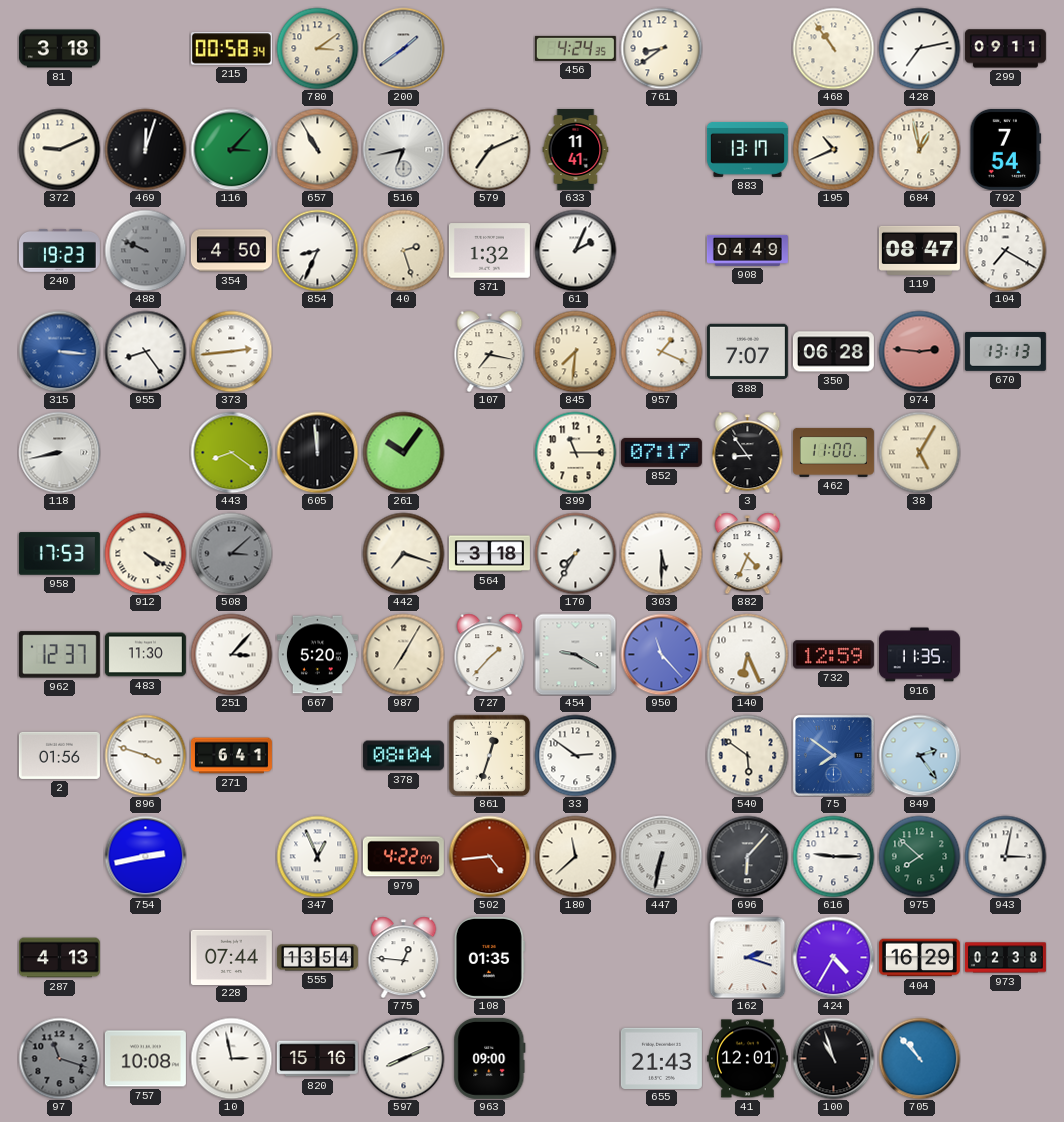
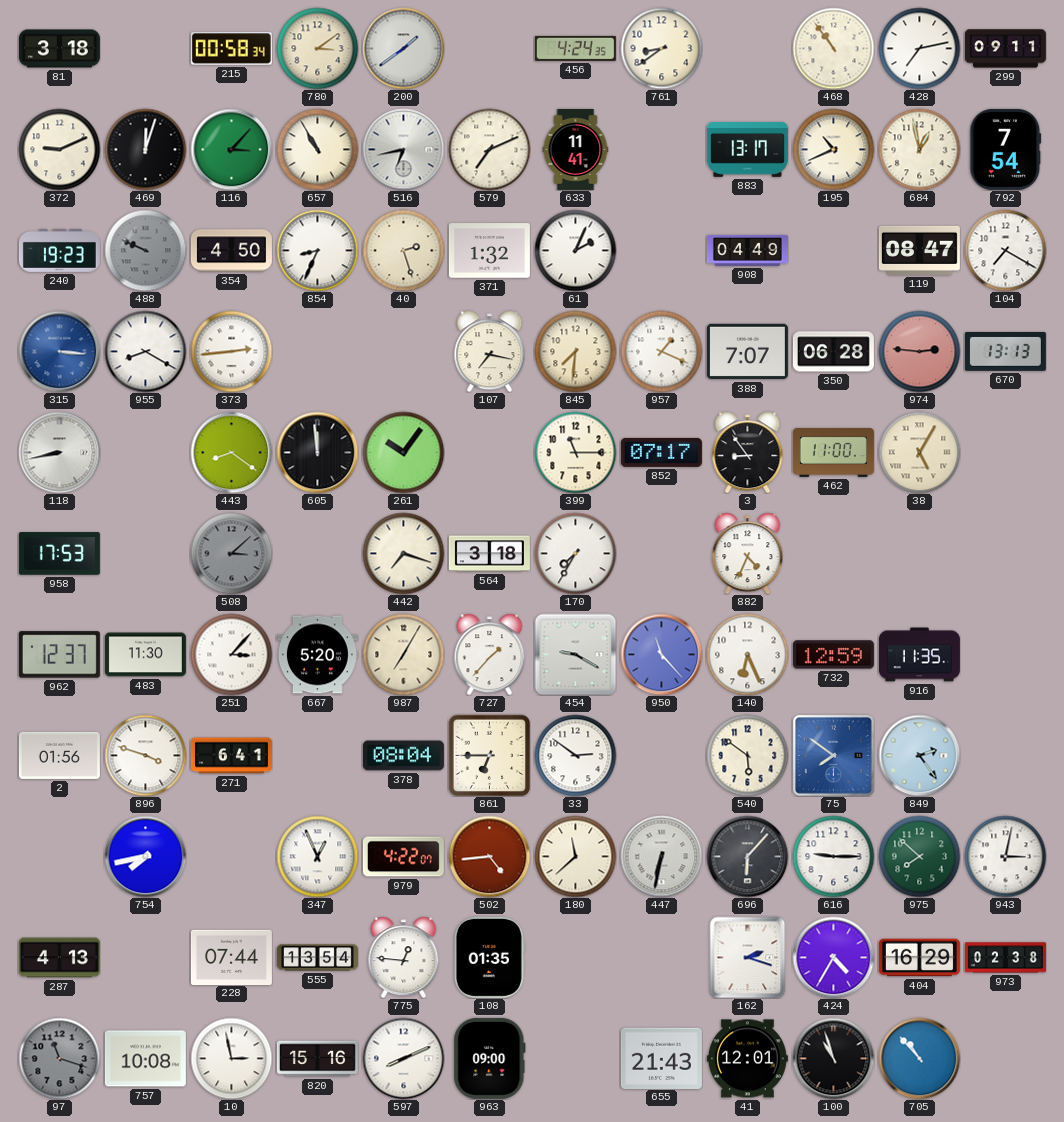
955: 8:24 -> 8:20 (145, 351)
912: 4:20 -> none (145, 553)
303: 5:30 -> none (661, 553)
861: 12:33 -> 6:45 (489, 755)
754: 2:43 -> 7:43 (145, 856)
